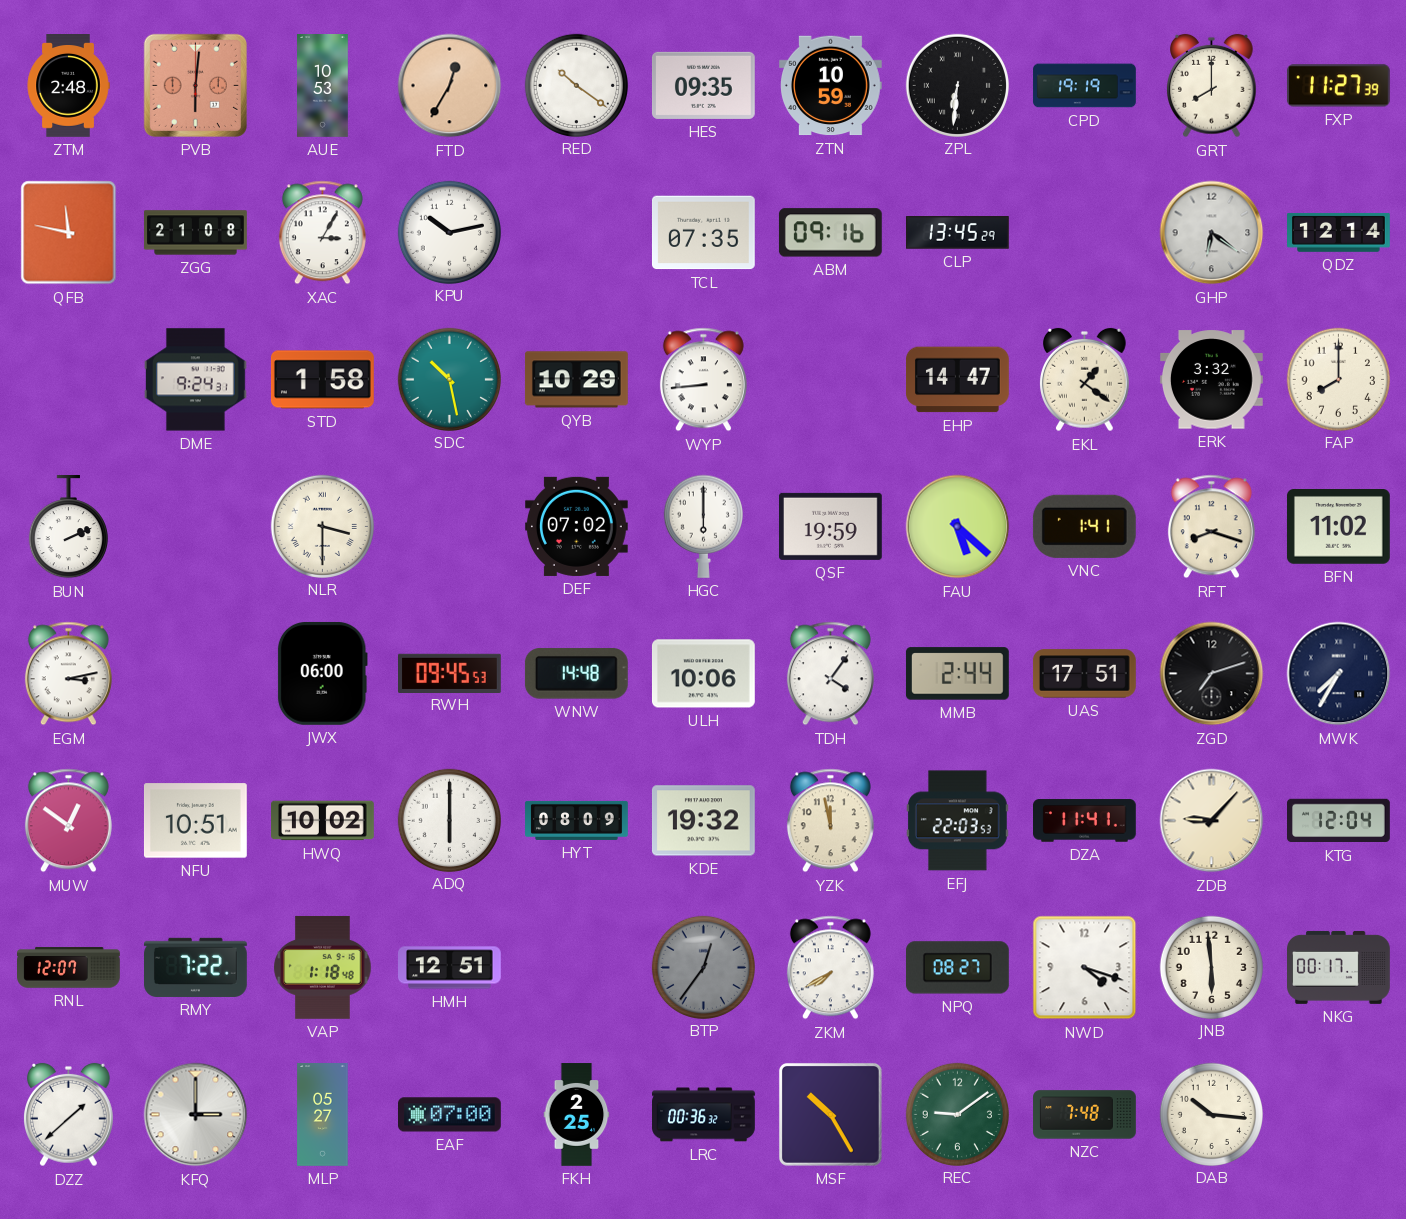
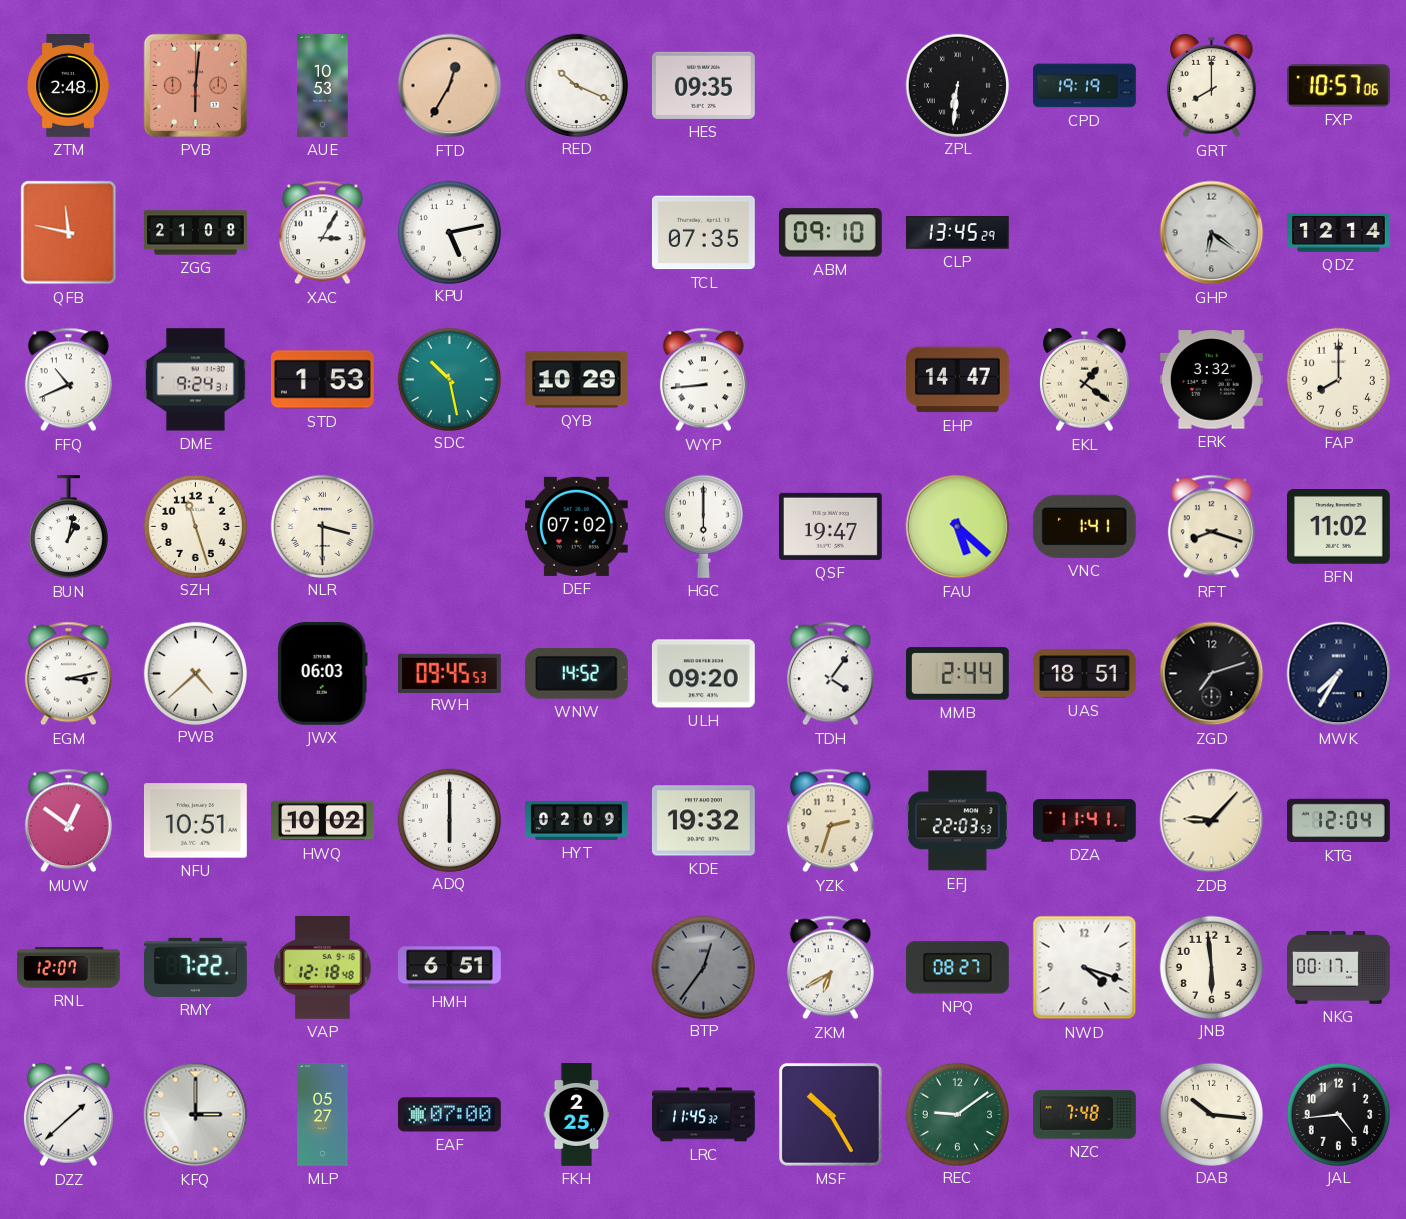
RED: 10:21 -> 10:19 (576, 85)
ZTN: 10:59 -> none (831, 86)
FXP: 11:27 -> 10:57 (1338, 86)
KPU: 10:13 -> 5:13 (449, 232)
ABM: 09:16 -> 09:10 (830, 233)
FFQ: none -> 10:41 (68, 380)
STD: 1:58 -> 1:53 (322, 380)
BUN: 2:11 -> 1:02 (68, 528)
SZH: none -> 11:27 (195, 526)
QSF: 19:59 -> 19:47 (831, 526)
PWB: none -> 4:38 (195, 673)
JWX: 06:00 -> 06:03 (322, 673)
WNW: 14:48 -> 14:52 (576, 674)
ULH: 10:06 -> 09:20 (703, 674)
UAS: 17:51 -> 18:51 (1085, 674)
HYT: 08:09 -> 02:09 (577, 820)
YZK: 11:58 -> 2:33 (830, 821)
VAP: 1:18 -> 12:18 (323, 967)
HMH: 12:51 -> 6:51 (450, 968)
ZKM: 7:40 -> 6:40 (830, 968)
LRC: 00:36 -> 11:45 (704, 1115)
JAL: none -> 4:44 (1338, 1114)
